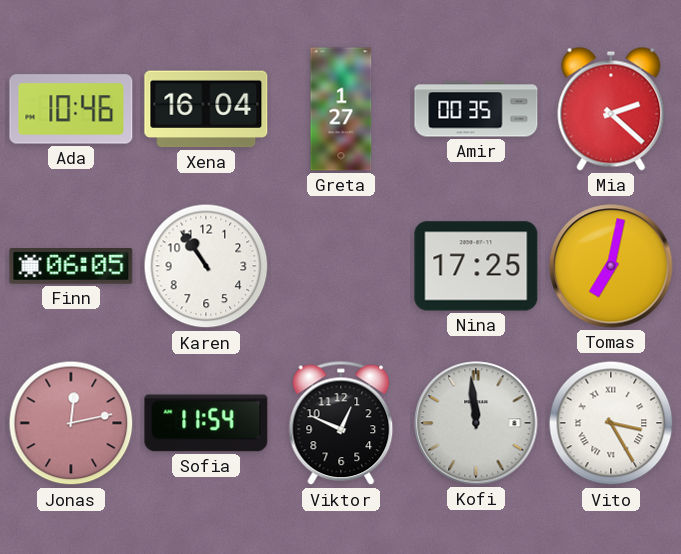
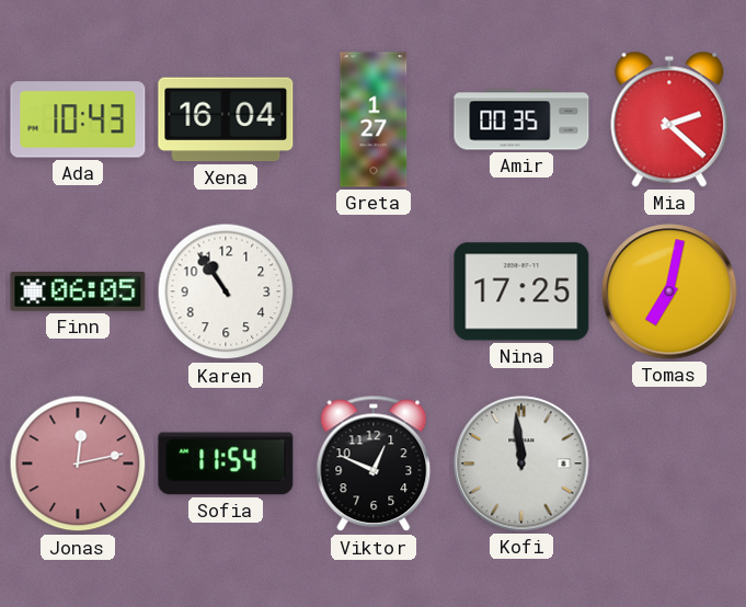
Ada: 10:46 -> 10:43 (78, 119)
Vito: 3:25 -> none (611, 423)
